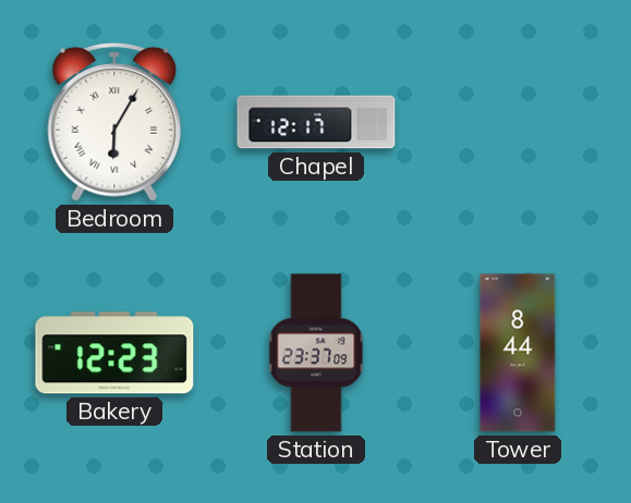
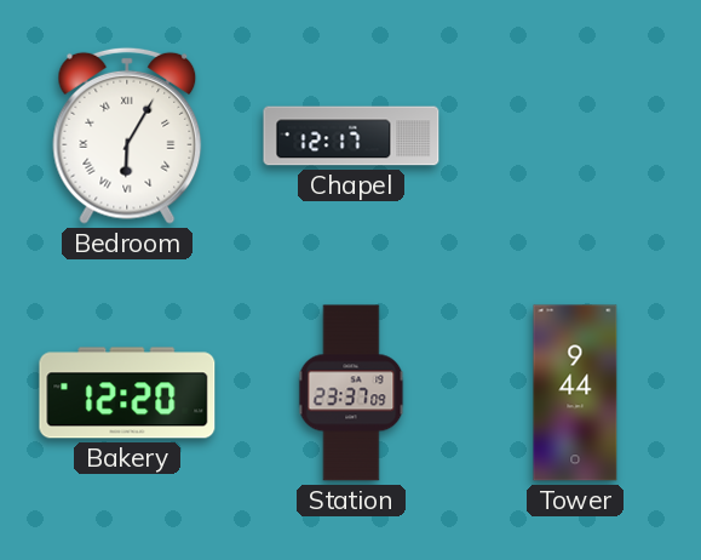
Bakery: 12:23 -> 12:20 (127, 393)
Tower: 8:44 -> 9:44 (575, 393)
